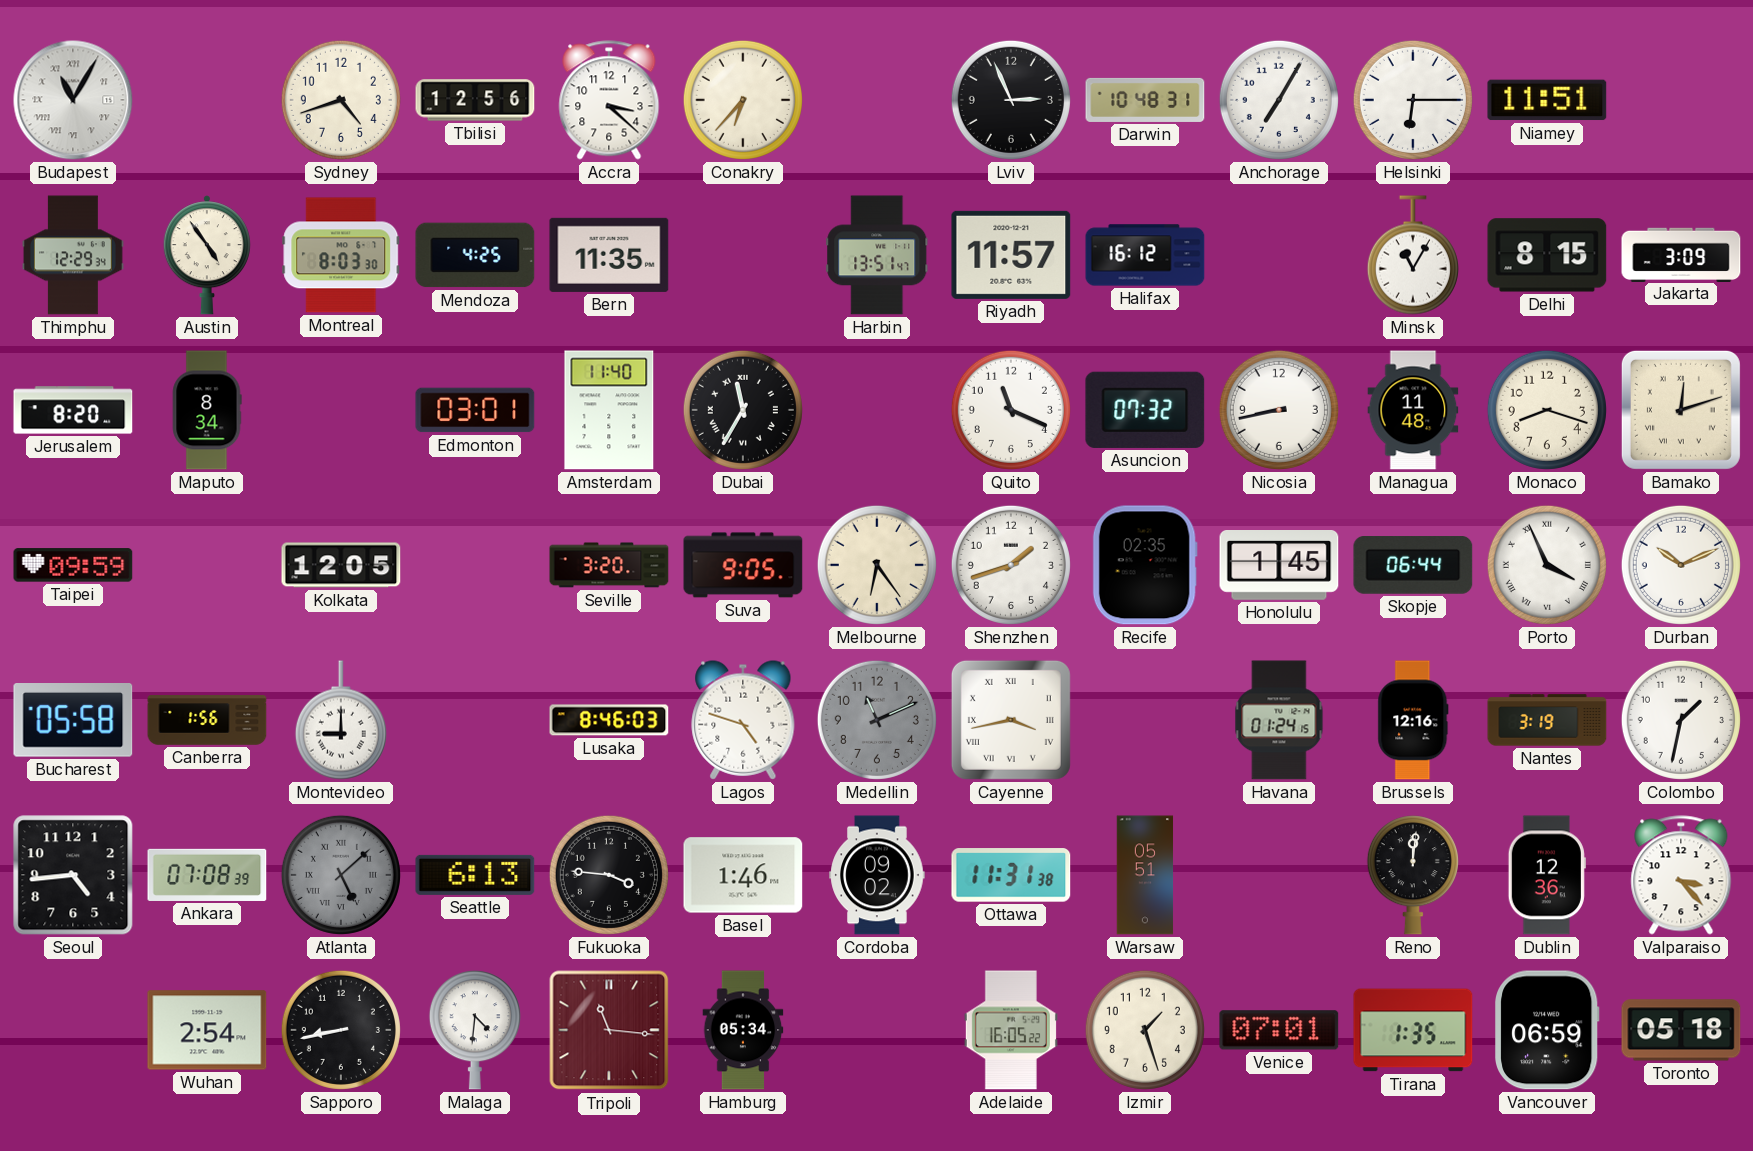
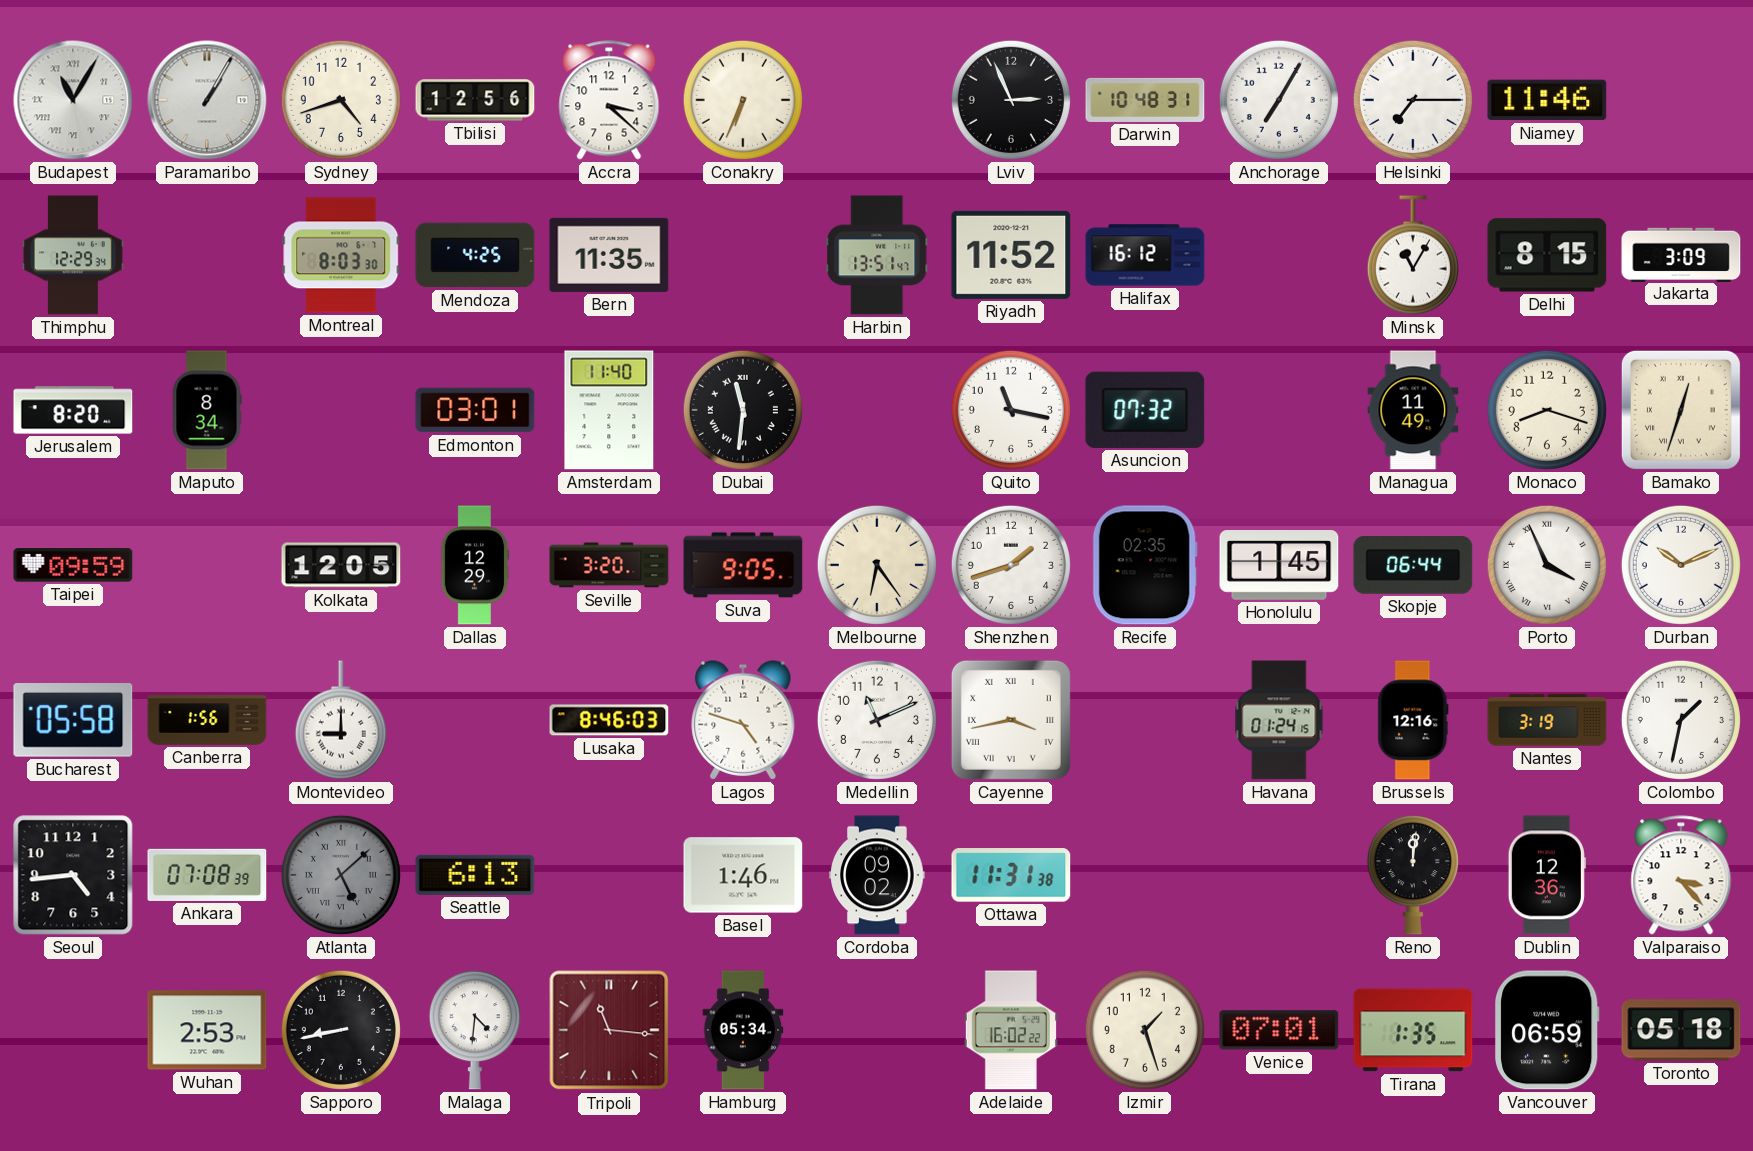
Paramaribo: none -> 1:05 (207, 100)
Conakry: 6:37 -> 6:34 (743, 100)
Helsinki: 6:15 -> 7:15 (1413, 100)
Niamey: 11:51 -> 11:46 (1547, 100)
Austin: 4:54 -> none (207, 255)
Riyadh: 11:57 -> 11:52 (1011, 255)
Dubai: 11:35 -> 11:31 (743, 410)
Quito: 11:19 -> 11:17 (1011, 410)
Nicosia: 8:43 -> none (1279, 410)
Managua: 11:48 -> 11:49 (1413, 410)
Bamako: 12:12 -> 12:33 (1681, 410)
Dallas: none -> 12:29 (475, 565)
Medellin dial: grey -> white (877, 720)
Fukuoka: 3:46 -> none (609, 875)
Warsaw: 05:51 -> none (1145, 875)
Wuhan: 2:54 -> 2:53 (207, 1030)
Adelaide: 16:05 -> 16:02 (1011, 1030)
